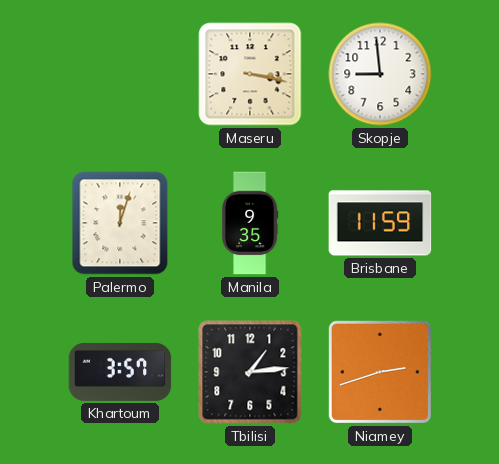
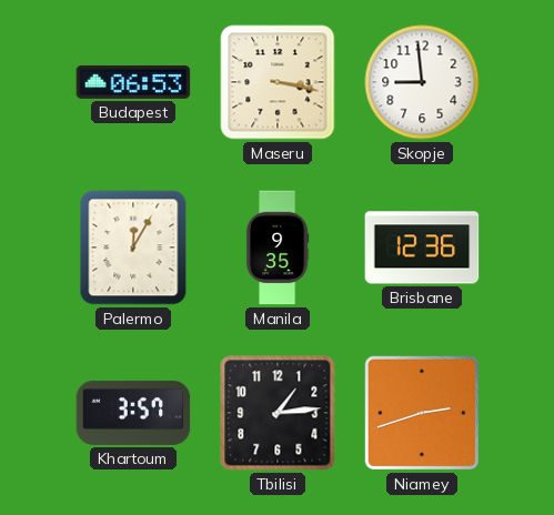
Budapest: none -> 06:53 (133, 82)
Palermo: 12:03 -> 12:05 (133, 248)
Brisbane: 11:59 -> 12:36 (422, 248)
